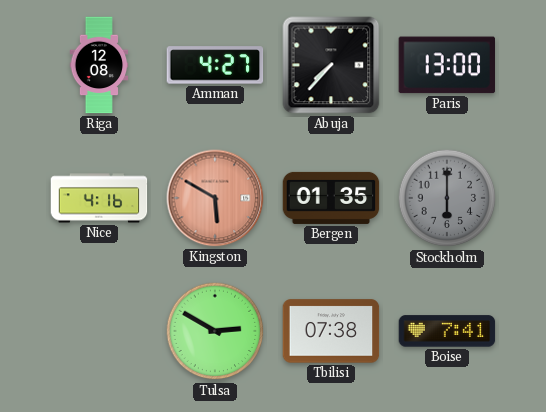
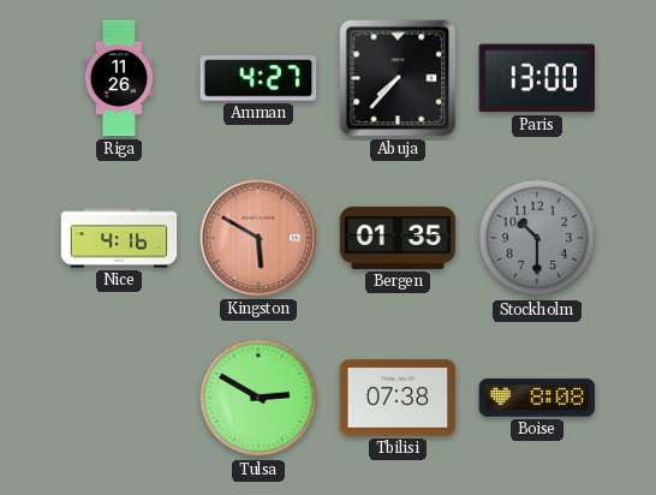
Riga: 12:08 -> 11:26 (119, 78)
Stockholm: 6:00 -> 10:30 (537, 238)
Boise: 7:41 -> 8:08 (537, 398)
